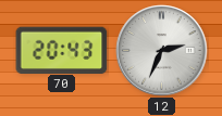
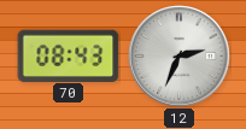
70: 20:43 -> 08:43 (69, 55)
